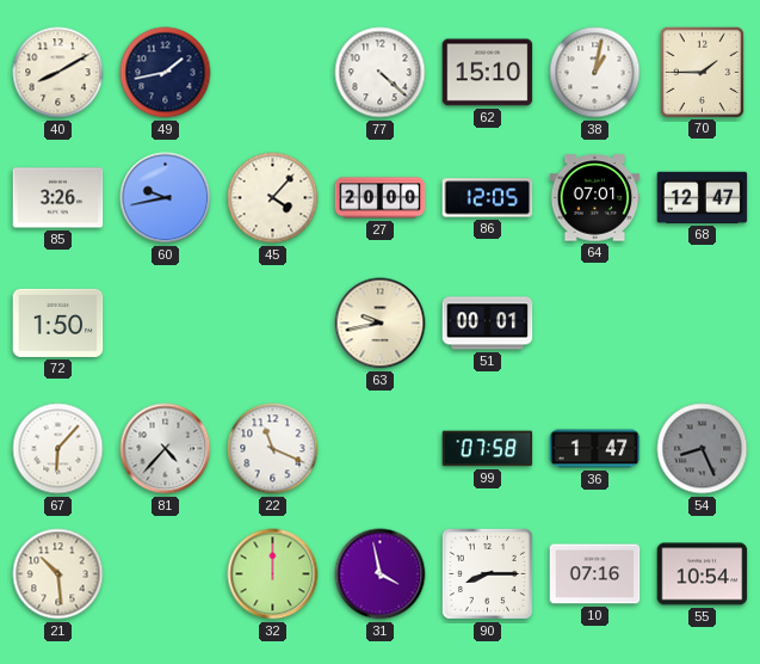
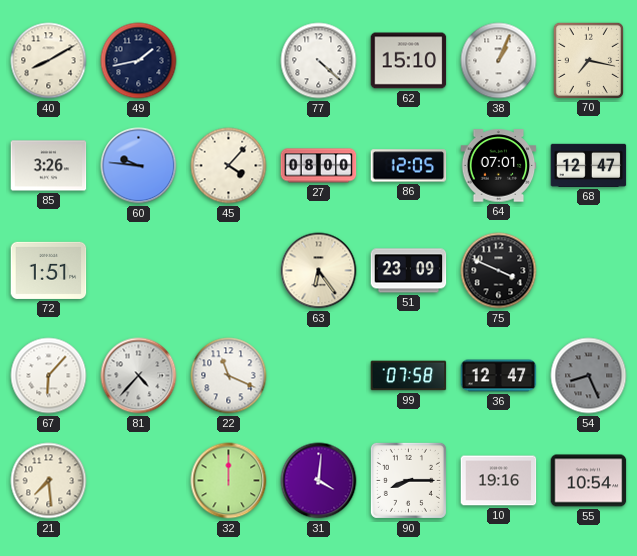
38: 1:02 -> 1:04 (499, 61)
70: 1:45 -> 7:17 (588, 60)
60: 9:43 -> 9:46 (139, 166)
27: 20:00 -> 08:00 (319, 166)
72: 1:50 -> 1:51 (49, 270)
63: 9:43 -> 6:24 (319, 271)
51: 00:01 -> 23:09 (409, 271)
75: none -> 3:49 (499, 271)
36: 1:47 -> 12:47 (499, 376)
21: 10:29 -> 7:29 (49, 481)
31: 3:58 -> 4:01 (319, 481)
10: 07:16 -> 19:16 (499, 481)
